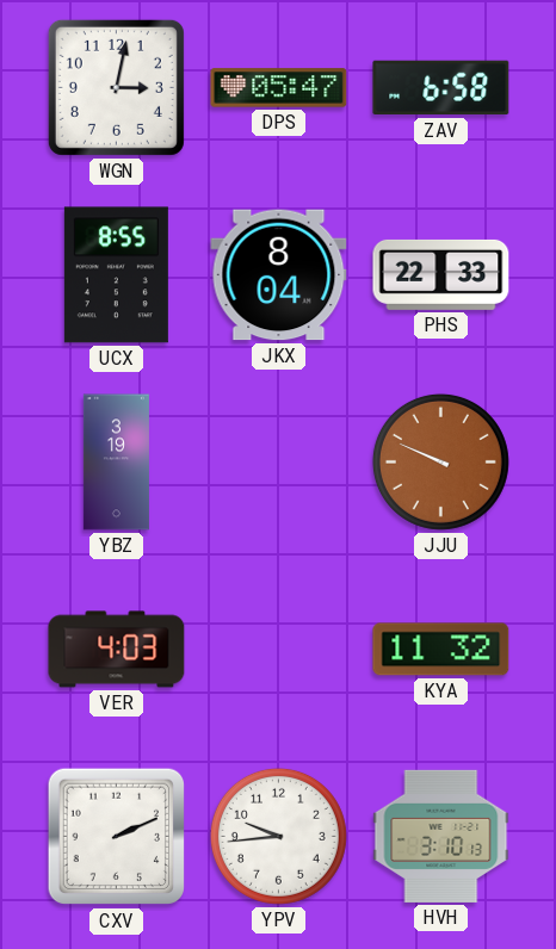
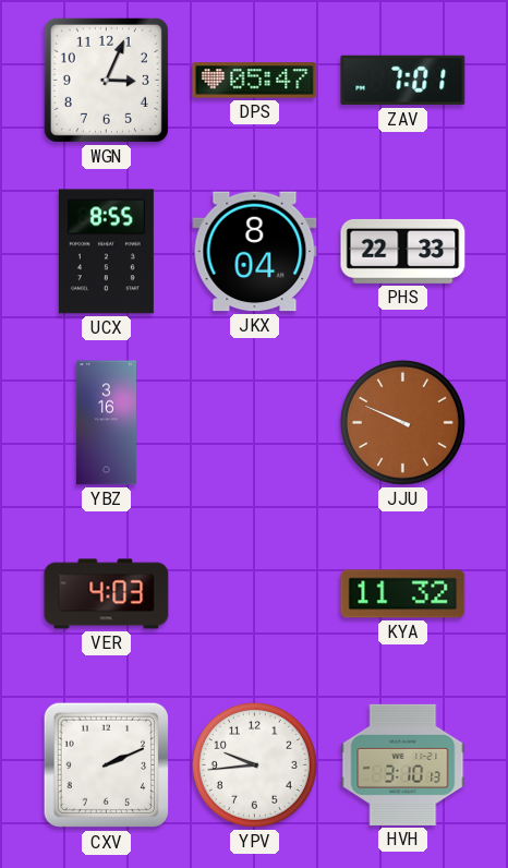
WGN: 3:02 -> 3:04 (106, 80)
ZAV: 6:58 -> 7:01 (403, 81)
YBZ: 3:19 -> 3:16 (106, 423)
